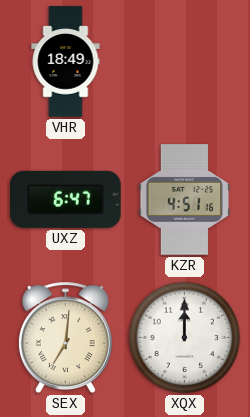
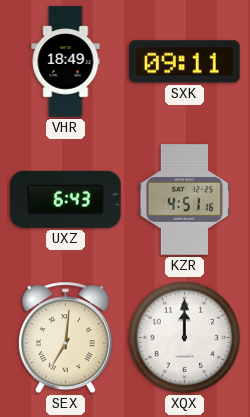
SXK: none -> 09:11 (185, 62)
UXZ: 6:47 -> 6:43 (66, 199)
